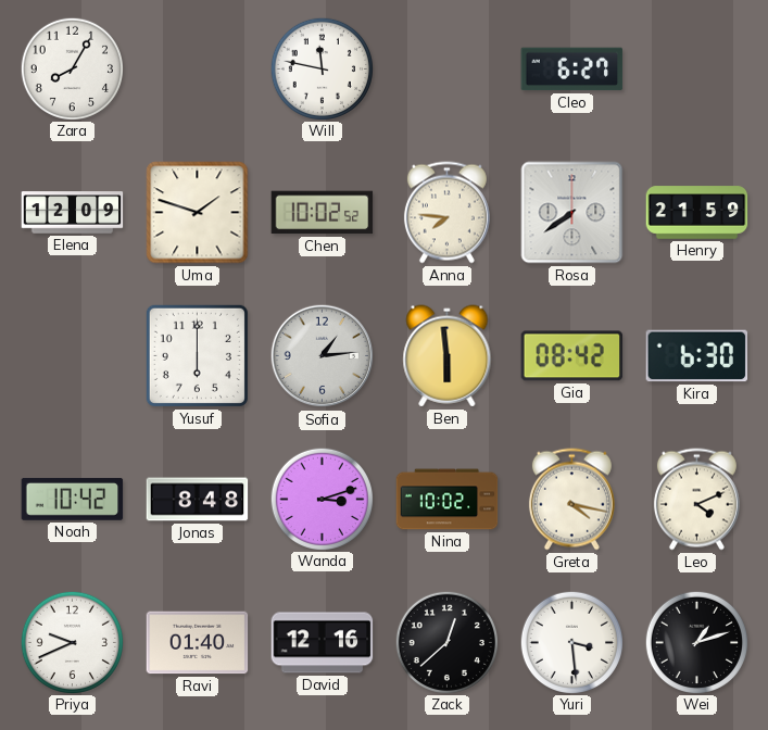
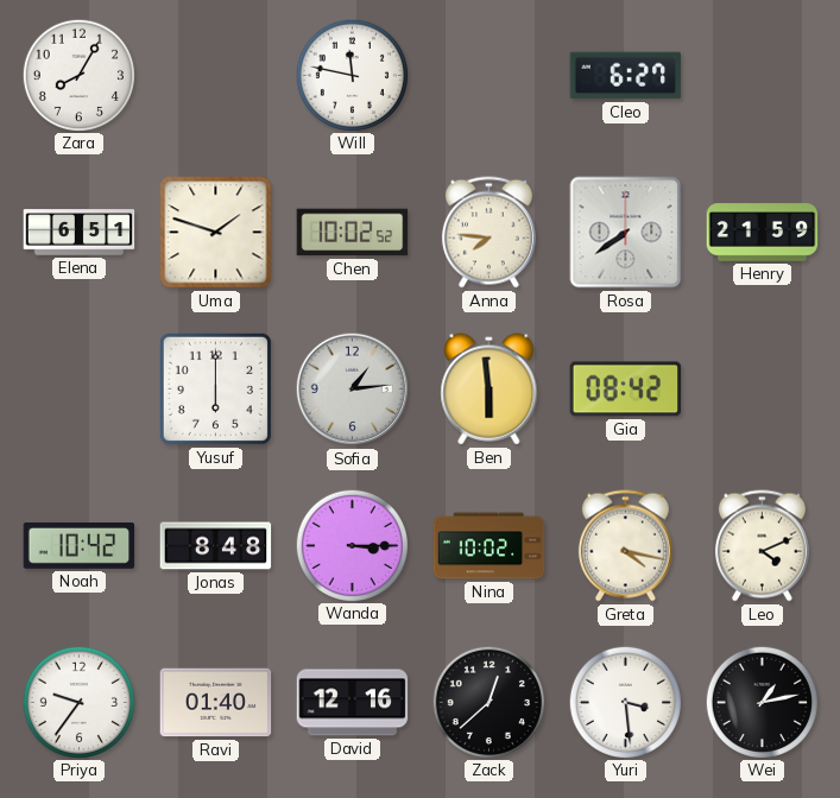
Elena: 12:09 -> 6:51 (80, 233)
Kira: 6:30 -> none (697, 356)
Wanda: 3:12 -> 3:15 (352, 545)
Priya: 9:41 -> 9:36 (78, 702)
Wei: 1:12 -> 1:13 (762, 702)
